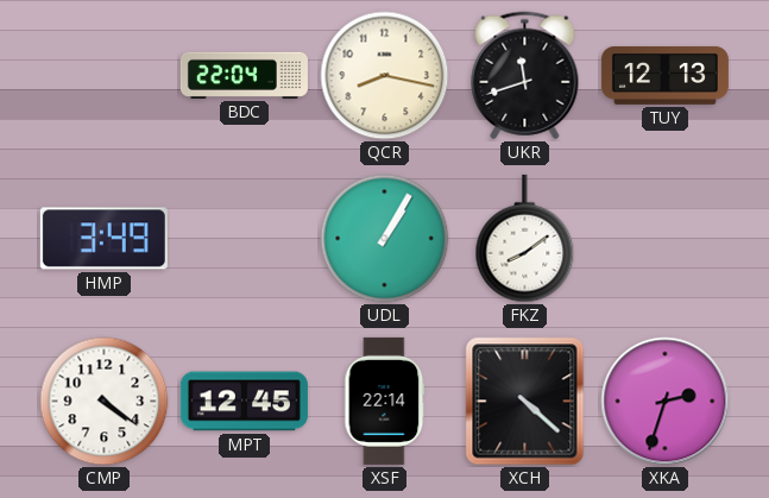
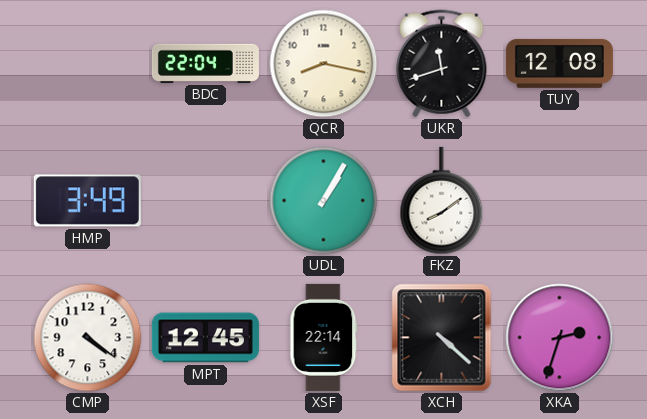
TUY: 12:13 -> 12:08 (559, 64)
